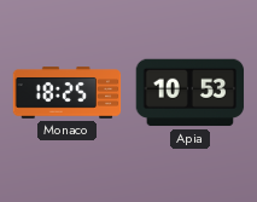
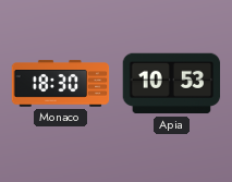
Monaco: 18:25 -> 18:30 (61, 84)
